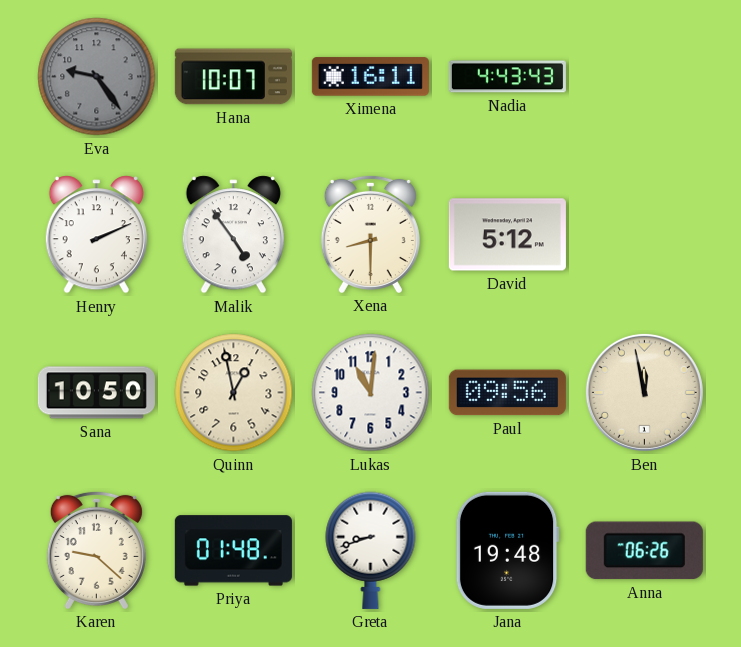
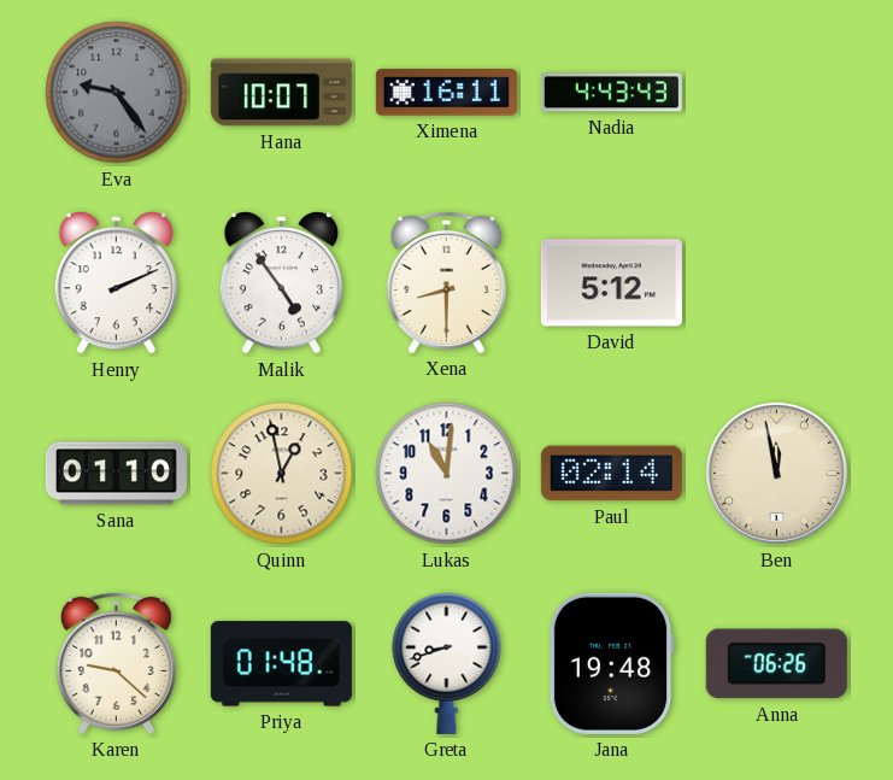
Sana: 10:50 -> 01:10 (116, 474)
Paul: 09:56 -> 02:14 (611, 474)
